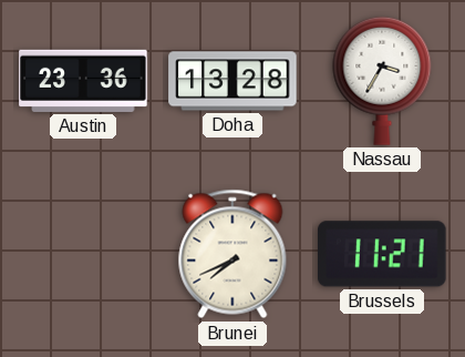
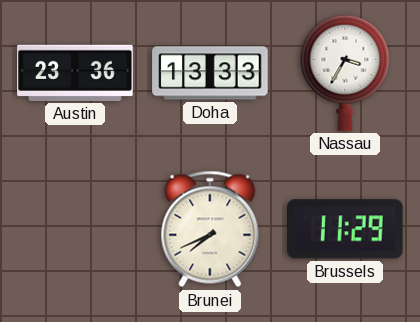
Doha: 13:28 -> 13:33 (210, 73)
Brussels: 11:21 -> 11:29 (346, 229)
